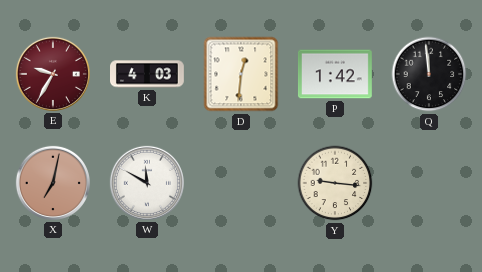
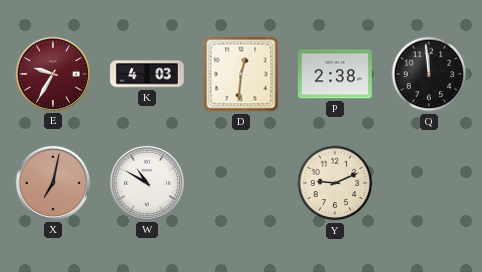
P: 1:42 -> 2:38 (335, 74)
W: 11:50 -> 10:50 (147, 183)
Y: 9:16 -> 9:11 (335, 183)
